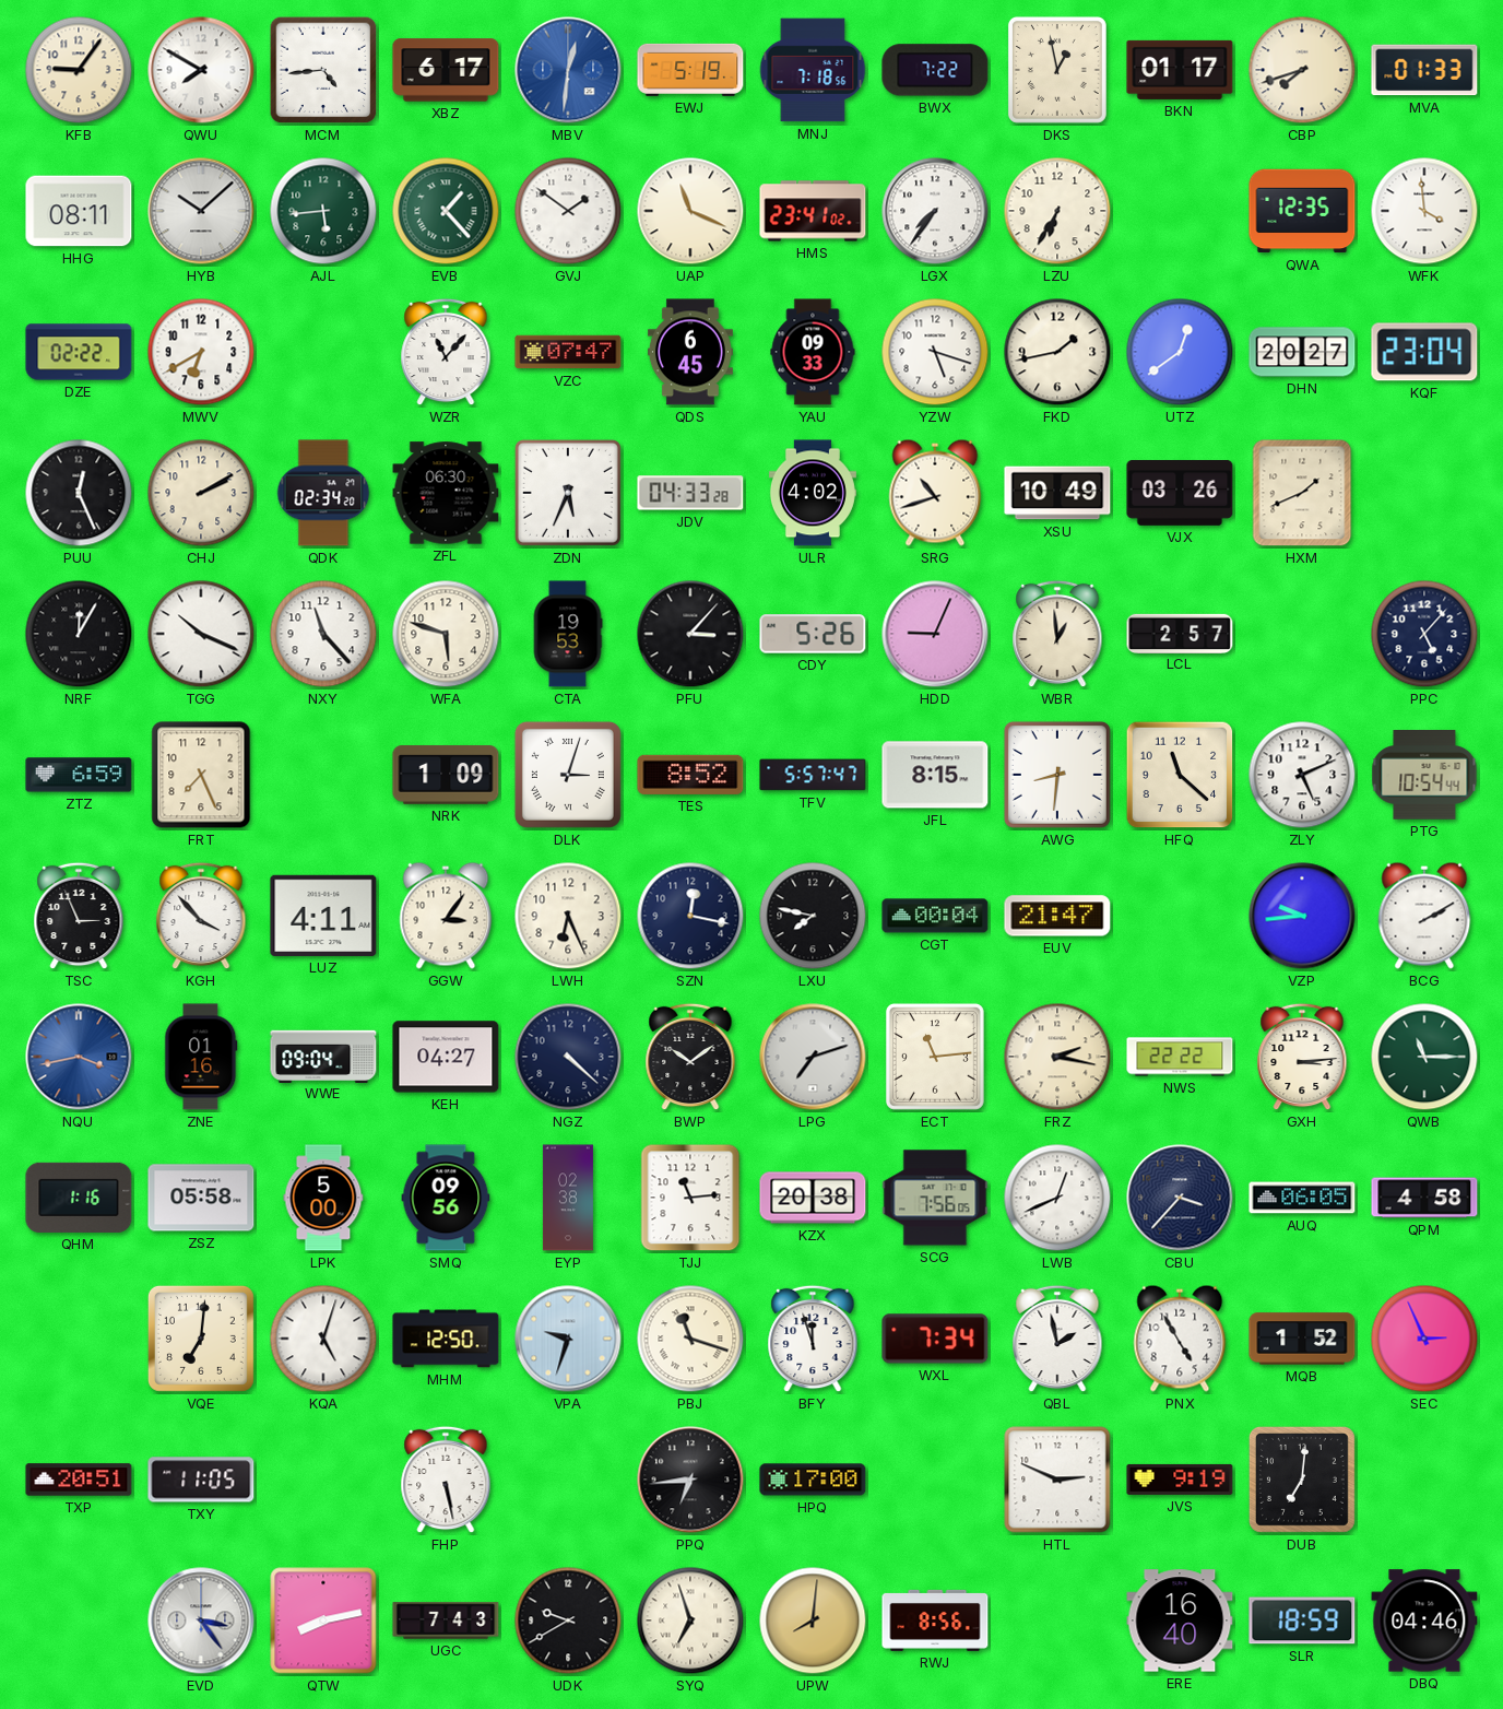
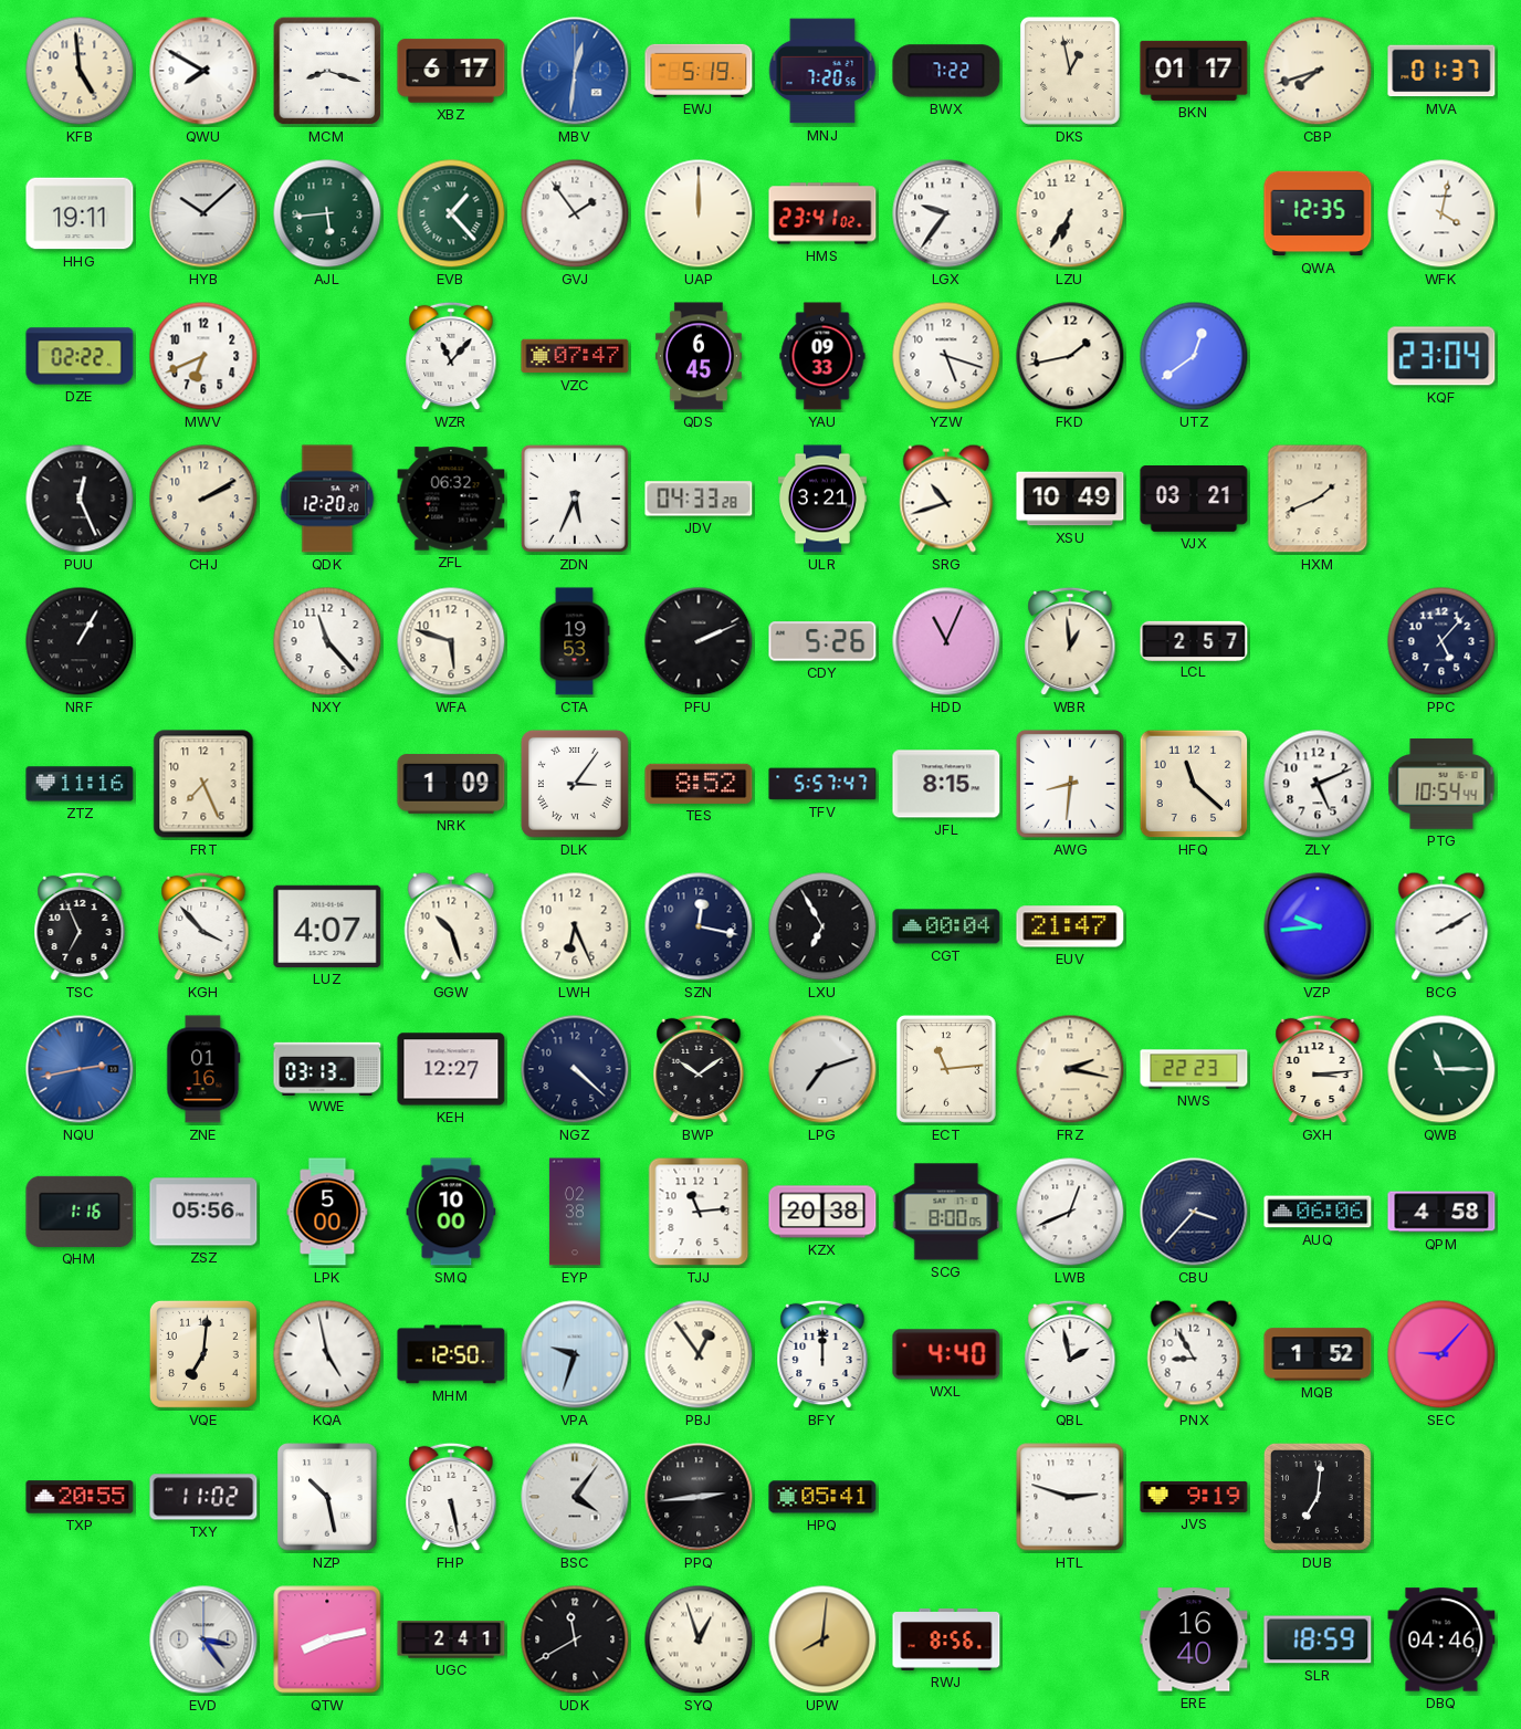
KFB: 9:06 -> 4:59 (80, 71)
MCM: 4:44 -> 8:18 (327, 71)
MNJ: 7:18 -> 7:20 (822, 71)
MVA: 01:33 -> 01:37 (1441, 71)
HHG: 08:11 -> 19:11 (80, 213)
GVJ: 1:51 -> 1:54 (575, 213)
UAP: 11:19 -> 12:00 (699, 213)
LGX: 7:36 -> 9:36 (946, 213)
WFK: 3:59 -> 4:02 (1441, 213)
MWV: 6:40 -> 6:41 (203, 356)
DHN: 20:27 -> none (1302, 352)
QDK: 02:34 -> 12:20 (327, 499)
ZFL: 06:30 -> 06:32 (451, 499)
ULR: 4:02 -> 3:21 (822, 499)
VJX: 03:26 -> 03:21 (1194, 500)
NRF: 12:05 -> 1:05 (80, 641)
TGG: 10:19 -> none (201, 634)
PFU: 3:07 -> 2:11 (699, 641)
HDD: 9:04 -> 11:04 (946, 641)
ZTZ: 6:59 -> 11:16 (80, 784)
DLK: 3:03 -> 3:06 (575, 784)
TSC: 2:56 -> 6:56 (80, 926)
LUZ: 4:11 -> 4:07 (327, 926)
GGW: 3:06 -> 10:27 (451, 926)
LXU: 7:47 -> 6:55 (822, 926)
NQU: 3:43 -> 2:43 (80, 1069)
WWE: 09:04 -> 03:13 (327, 1068)
KEH: 04:27 -> 12:27 (451, 1069)
NWS: 22:22 -> 22:23 (1194, 1069)
ZSZ: 05:58 -> 05:56 (203, 1212)
SMQ: 09:56 -> 10:00 (451, 1212)
SCG: 7:56 -> 8:00 (946, 1212)
AUQ: 06:05 -> 06:06 (1318, 1212)
KQA: 5:03 -> 4:58 (327, 1354)
PBJ: 11:18 -> 12:54 (699, 1354)
BFY: 11:57 -> 12:00 (822, 1354)
WXL: 7:34 -> 4:40 (946, 1354)
PNX: 4:55 -> 8:55 (1194, 1354)
SEC: 2:56 -> 9:07 (1441, 1354)
TXP: 20:51 -> 20:55 (80, 1497)
TXY: 11:05 -> 11:02 (203, 1497)
NZP: none -> 10:28 (327, 1497)
BSC: none -> 4:06 (575, 1497)
PPQ: 6:44 -> 2:44 (699, 1497)
HPQ: 17:00 -> 05:41 (822, 1497)
HTL: 2:49 -> 2:48 (1070, 1497)
UGC: 7:43 -> 2:41 (451, 1639)
UDK: 9:40 -> 11:40 (575, 1639)
SYQ: 6:57 -> 12:57 (699, 1639)
